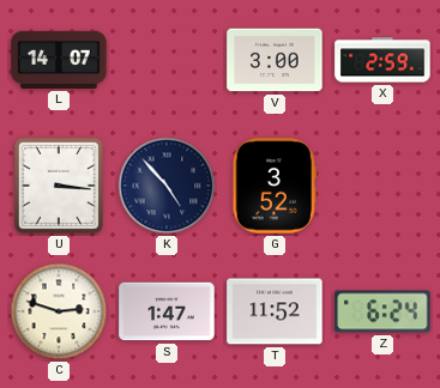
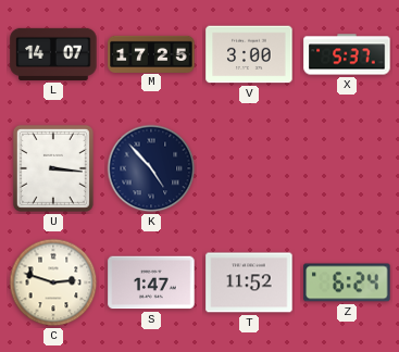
M: none -> 17:25 (151, 53)
X: 2:59 -> 5:37 (347, 54)
G: 3:52 -> none (275, 186)
